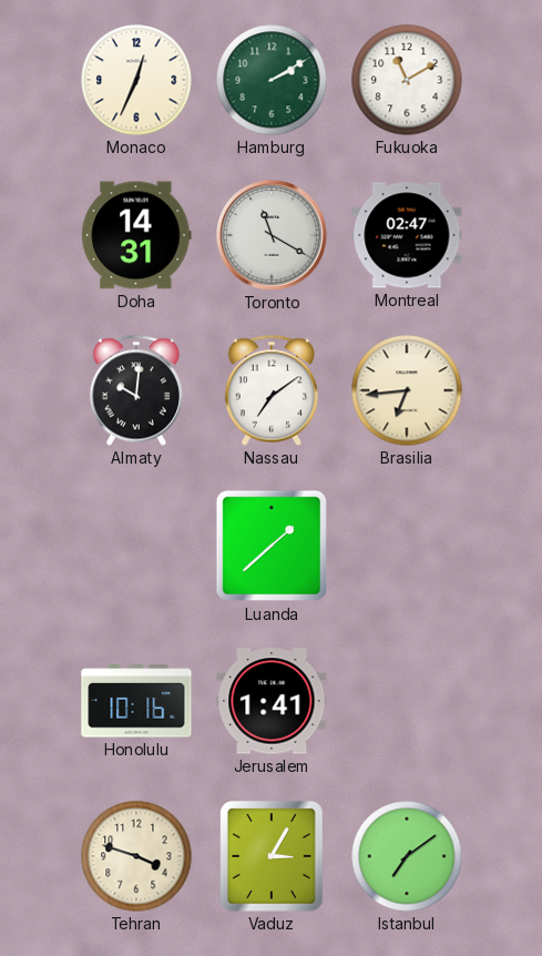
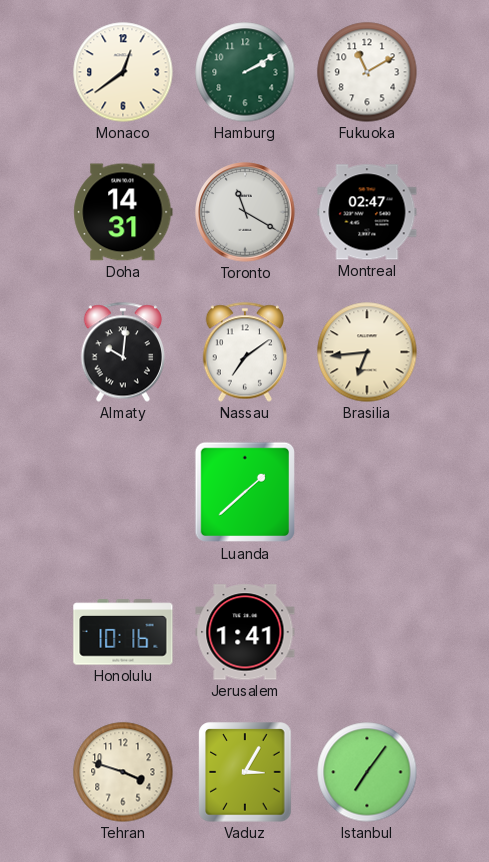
Monaco: 12:34 -> 12:39 (123, 72)
Istanbul: 7:09 -> 7:06 (367, 772)
